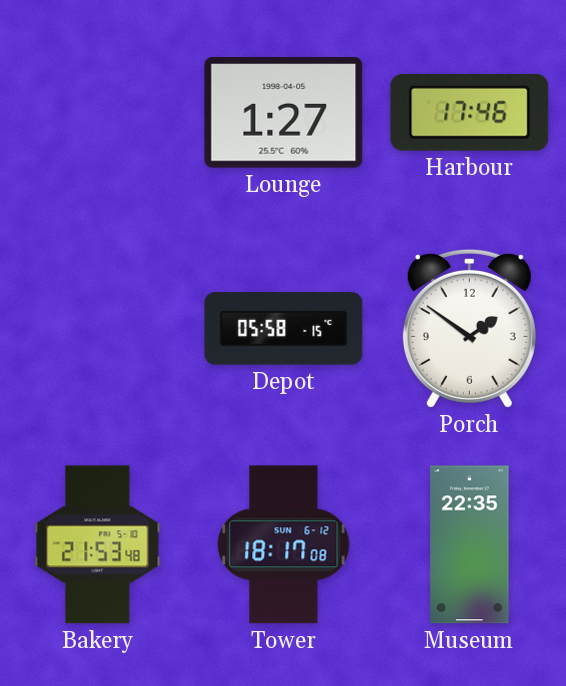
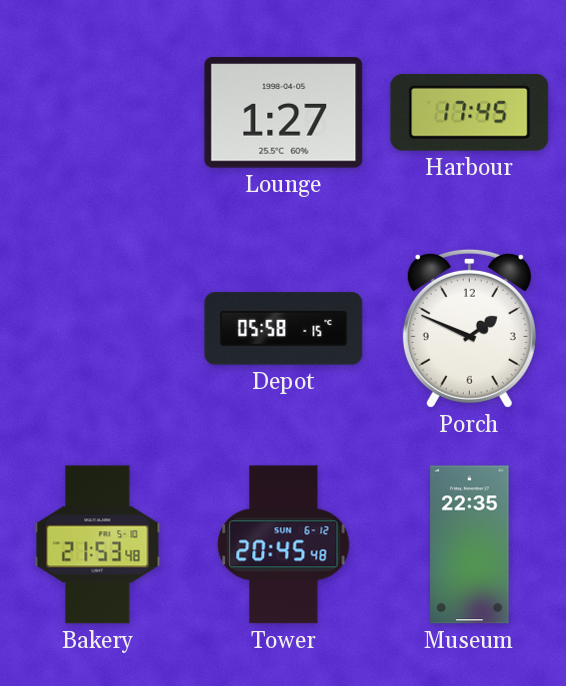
Harbour: 17:46 -> 17:45 (470, 112)
Porch: 1:51 -> 1:49 (469, 328)
Tower: 18:17 -> 20:45 (284, 545)
